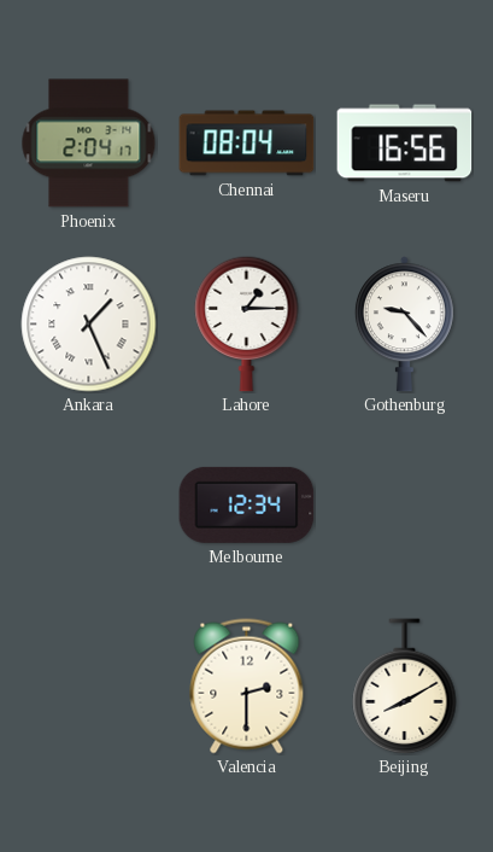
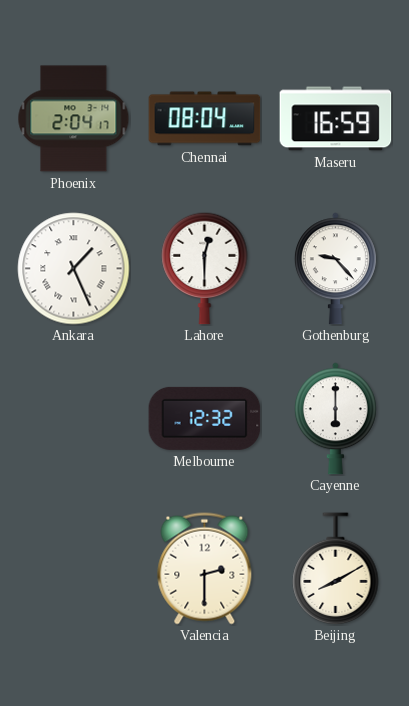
Maseru: 16:56 -> 16:59 (336, 119)
Lahore: 1:15 -> 12:30 (205, 268)
Melbourne: 12:34 -> 12:32 (205, 418)
Cayenne: none -> 6:00 (335, 419)
